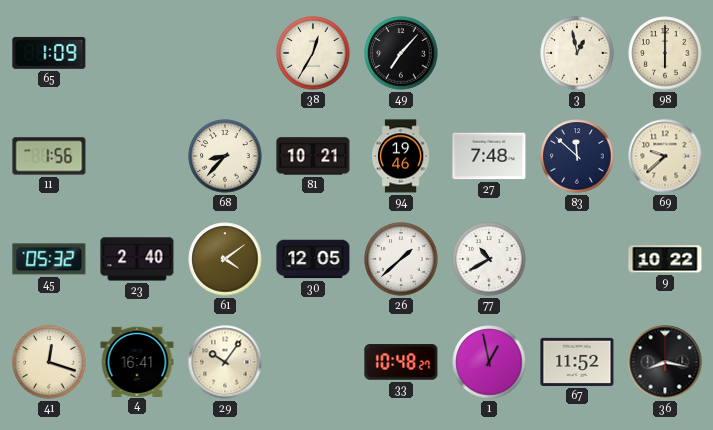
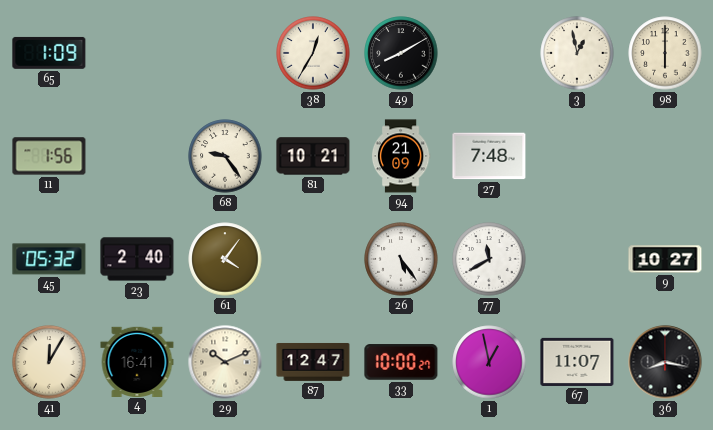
49: 7:07 -> 8:10 (401, 53)
68: 8:37 -> 9:24 (225, 156)
94: 19:46 -> 21:09 (401, 156)
83: 11:52 -> none (577, 156)
69: 9:38 -> none (665, 156)
61: 4:09 -> 4:06 (225, 259)
30: 12:05 -> none (313, 259)
26: 1:38 -> 5:24 (401, 259)
77: 10:40 -> 11:40 (489, 259)
9: 10:22 -> 10:27 (665, 259)
41: 12:18 -> 12:05 (49, 362)
29: 10:06 -> 10:11 (225, 362)
87: none -> 12:47 (313, 362)
33: 10:48 -> 10:00 (401, 362)
67: 11:52 -> 11:07 (577, 362)
